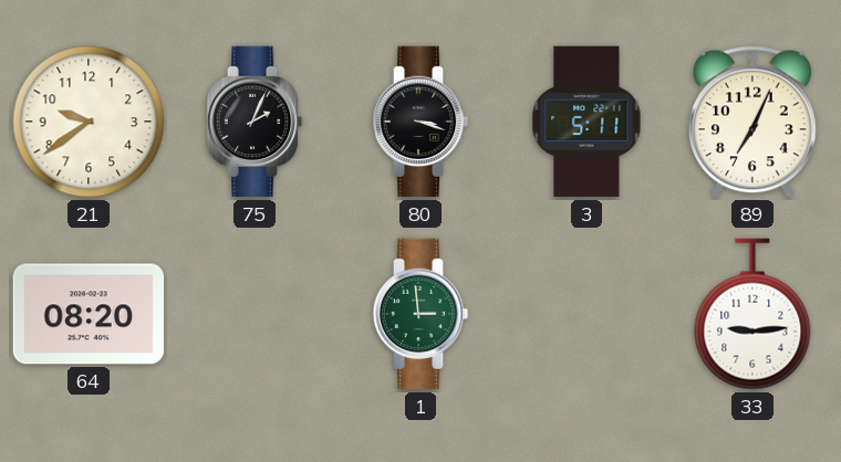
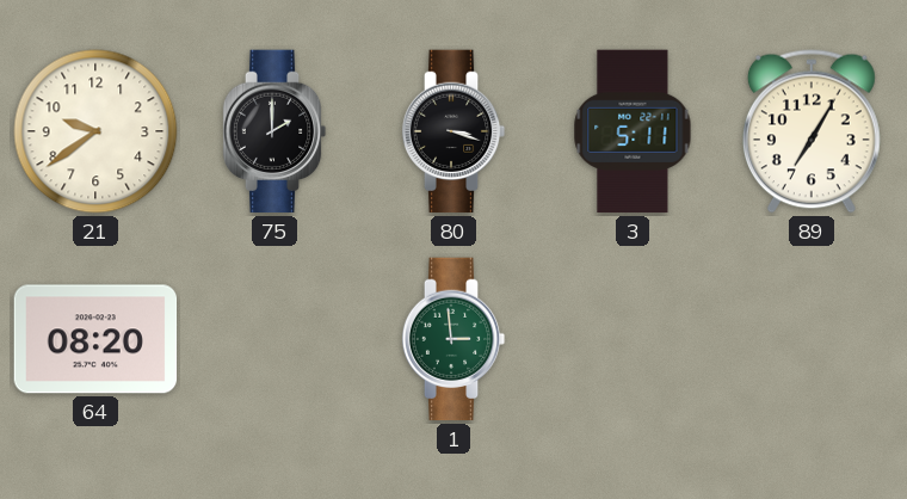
75: 2:04 -> 2:00 (274, 131)
89: 7:04 -> 7:05 (812, 131)
33: 9:14 -> none (752, 314)
